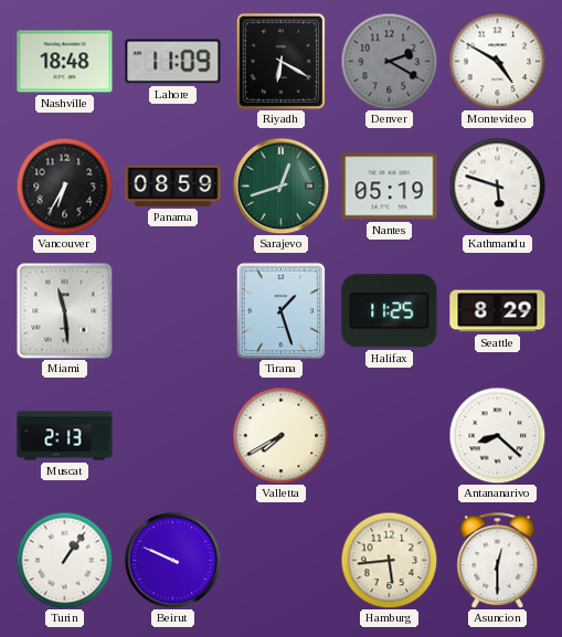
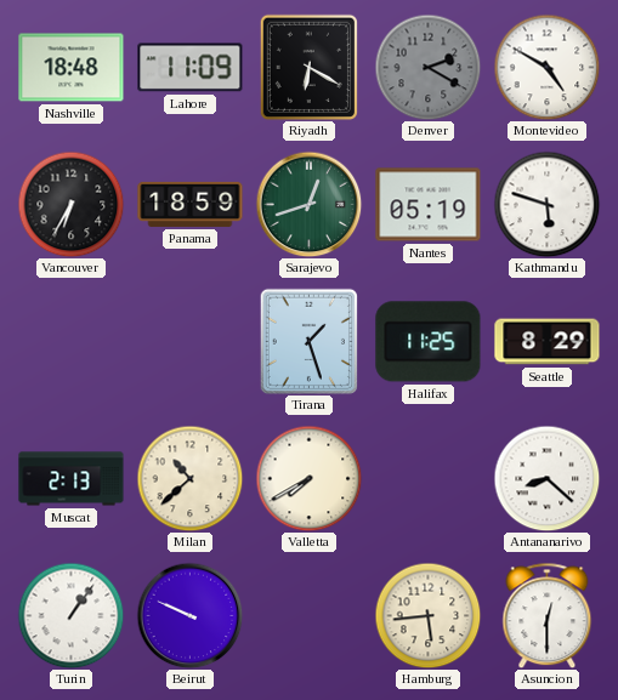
Panama: 08:59 -> 18:59 (191, 204)
Miami: 11:29 -> none (64, 310)
Milan: none -> 10:38 (189, 478)
